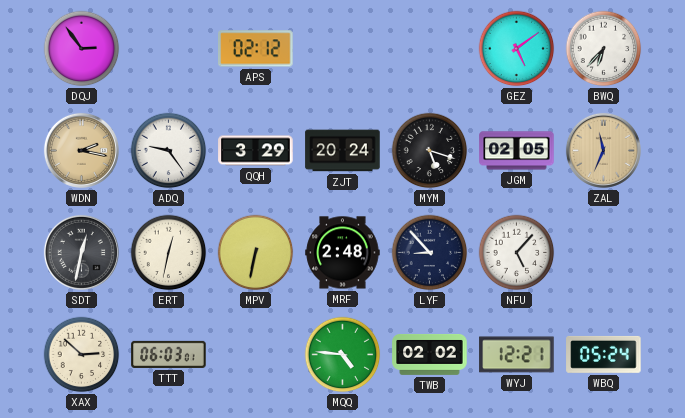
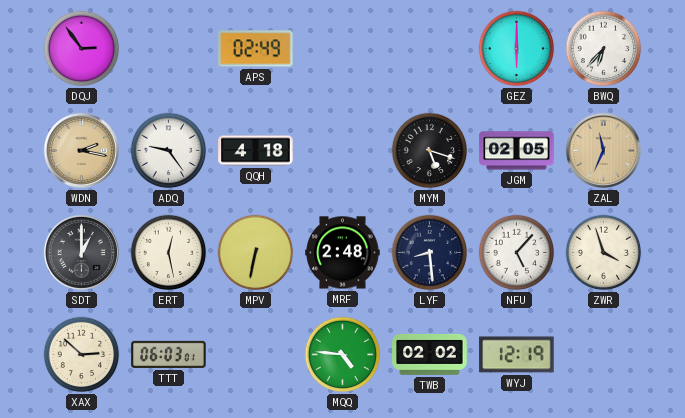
APS: 02:12 -> 02:49 (256, 49)
GEZ: 5:09 -> 6:00 (517, 49)
QQH: 3:29 -> 4:18 (256, 151)
ZJT: 20:24 -> none (343, 151)
SDT: 12:32 -> 1:00 (81, 252)
ERT: 12:32 -> 12:28 (169, 253)
LYF: 8:53 -> 8:29 (430, 253)
ZWR: none -> 3:57 (604, 253)
WYJ: 12:21 -> 12:19 (517, 355)
WBQ: 05:24 -> none (604, 354)
